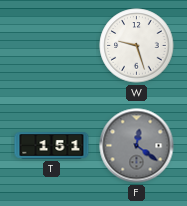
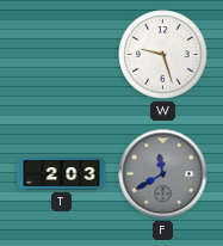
T: 1:51 -> 2:03 (62, 174)
F: 12:21 -> 11:40 (163, 174)
